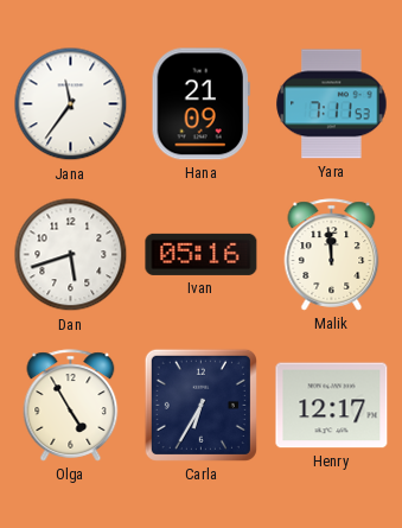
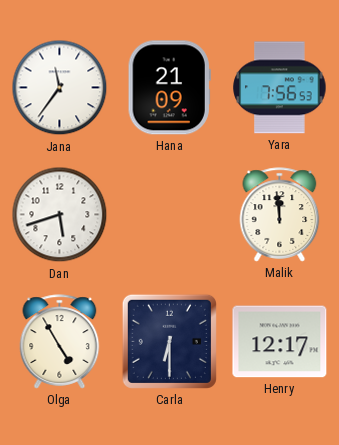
Yara: 7:11 -> 7:56 (280, 88)
Ivan: 05:16 -> none (202, 254)
Carla: 6:35 -> 6:30 (169, 341)
